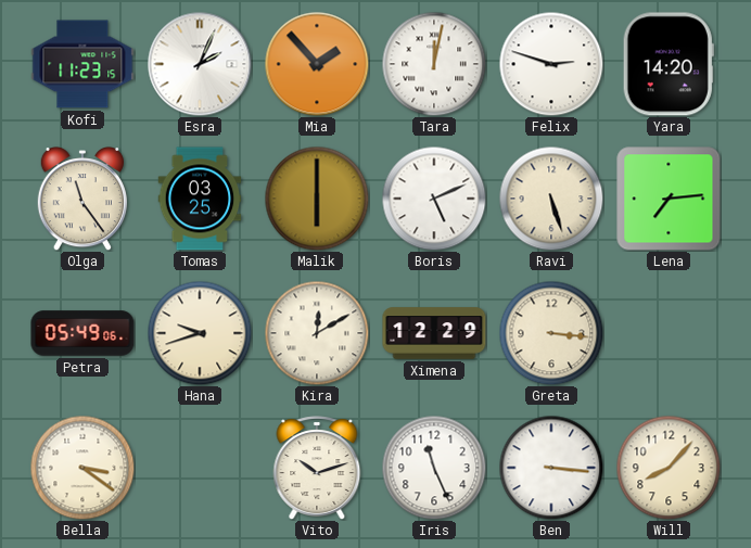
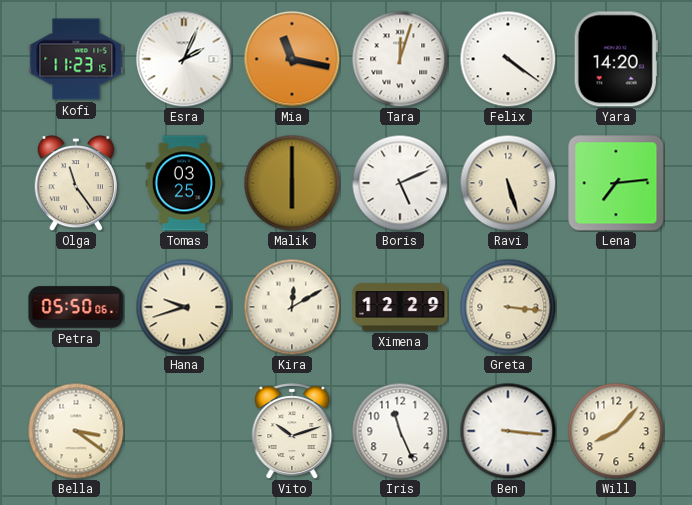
Mia: 1:53 -> 11:17 (292, 59)
Tara: 12:02 -> 12:03 (400, 59)
Felix: 2:48 -> 4:21 (508, 59)
Petra: 05:49 -> 05:50 (76, 307)
